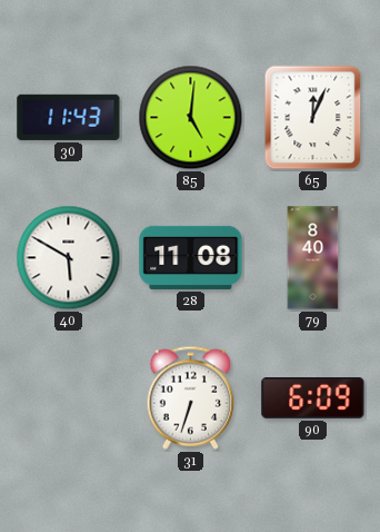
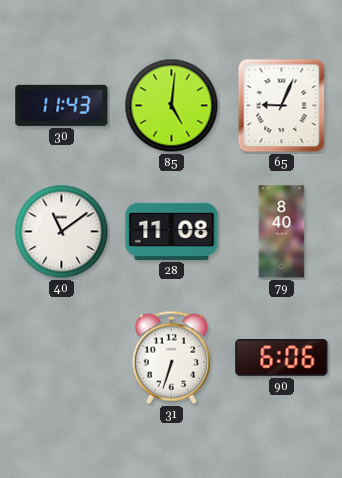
65: 12:04 -> 9:04 (282, 106)
40: 5:50 -> 11:09 (62, 232)
90: 6:09 -> 6:06 (282, 358)
